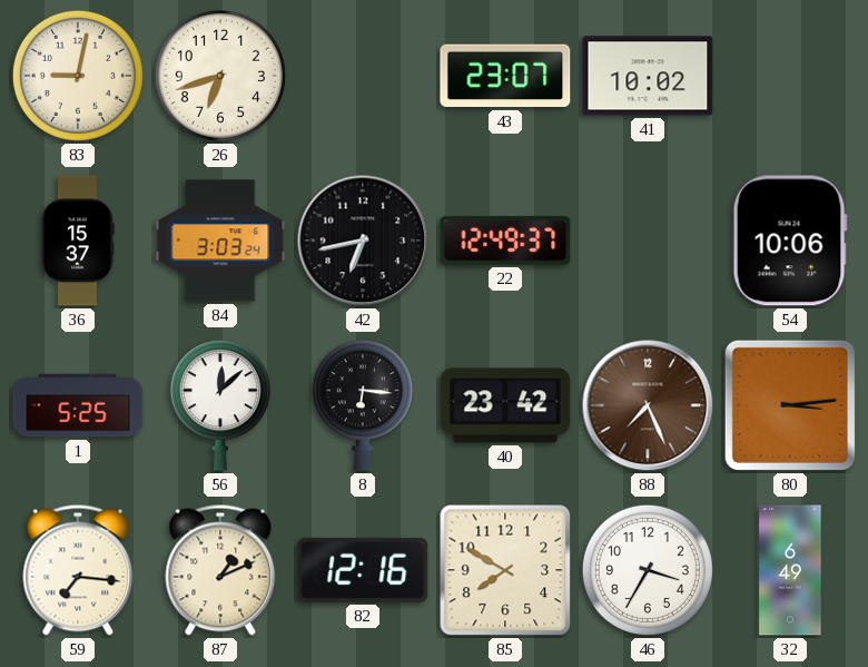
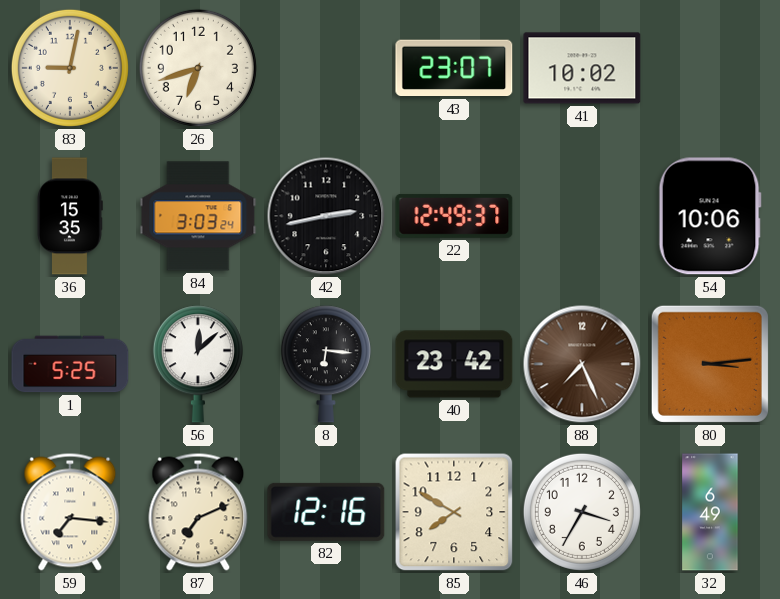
36: 15:37 -> 15:35 (70, 216)
42: 6:43 -> 2:43 (326, 216)
87: 1:11 -> 7:11 (198, 512)
